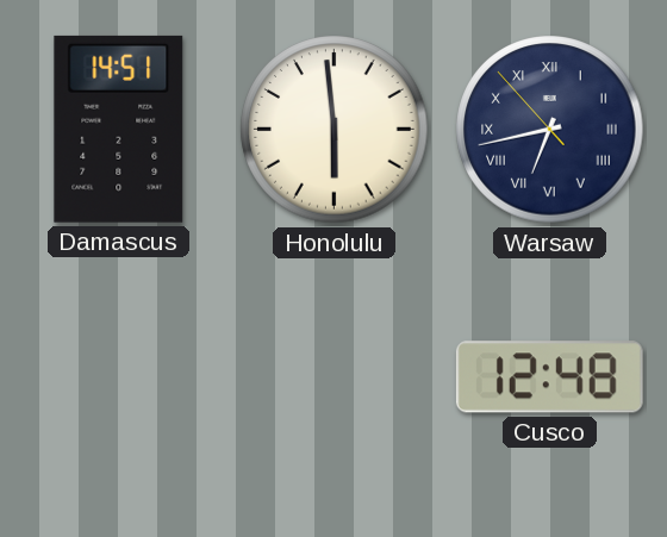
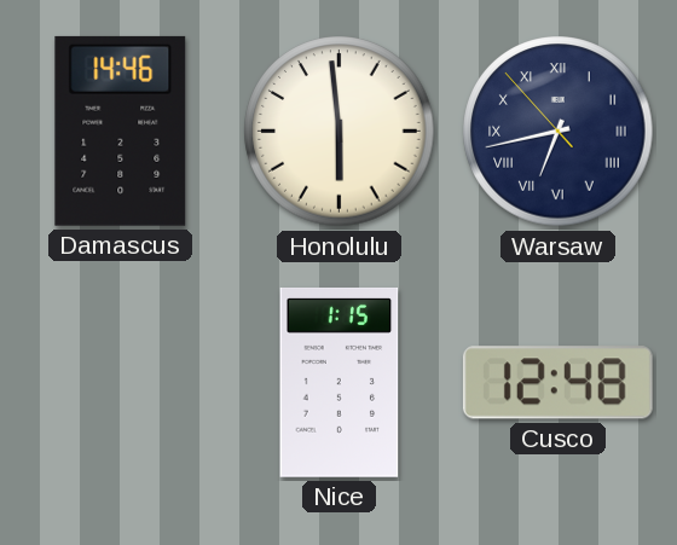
Damascus: 14:51 -> 14:46 (121, 131)
Nice: none -> 1:15 (340, 382)
